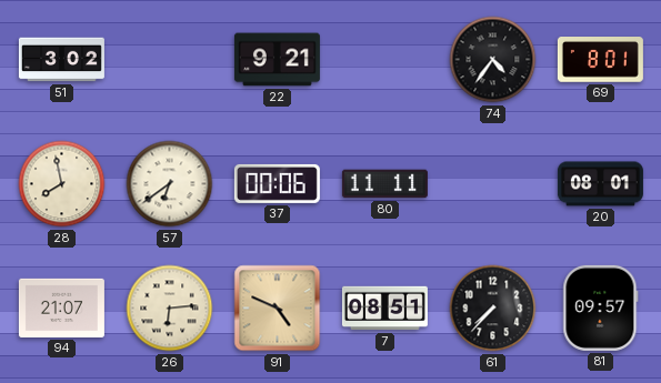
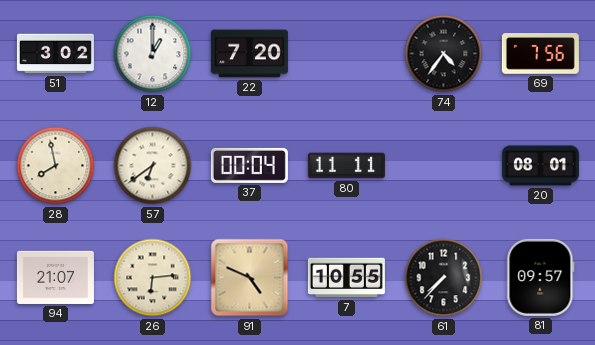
12: none -> 1:00 (153, 54)
22: 9:21 -> 7:20 (249, 54)
69: 8:01 -> 7:56 (540, 54)
37: 00:06 -> 00:04 (249, 165)
7: 08:51 -> 10:55 (346, 278)
